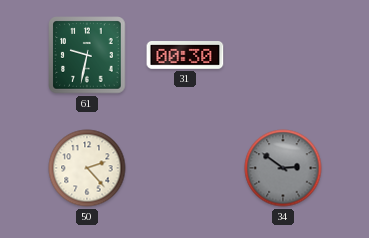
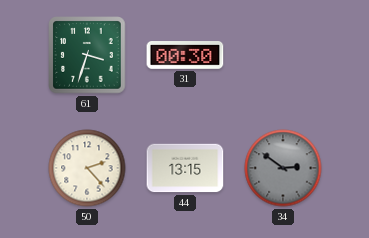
61: 9:32 -> 3:33 (87, 55)
44: none -> 13:15 (185, 168)
